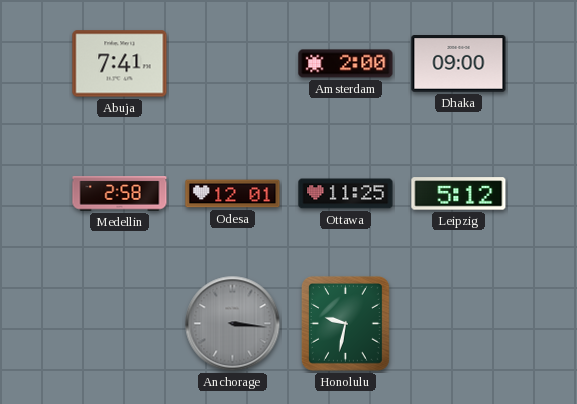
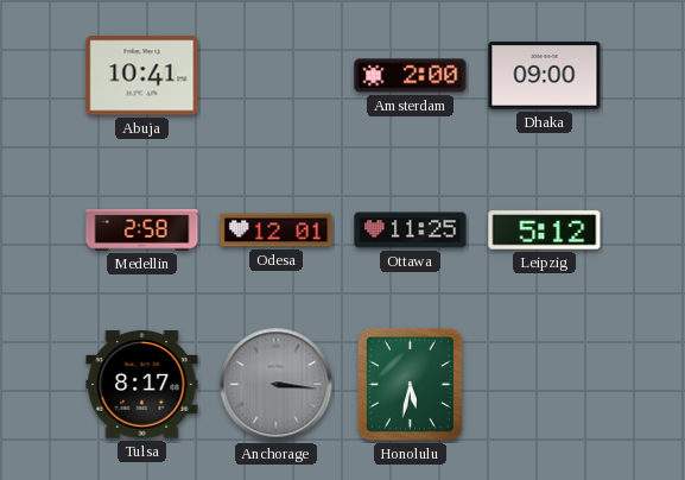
Abuja: 7:41 -> 10:41 (142, 76)
Tulsa: none -> 8:17 (142, 385)
Honolulu: 9:32 -> 5:32 (410, 384)
